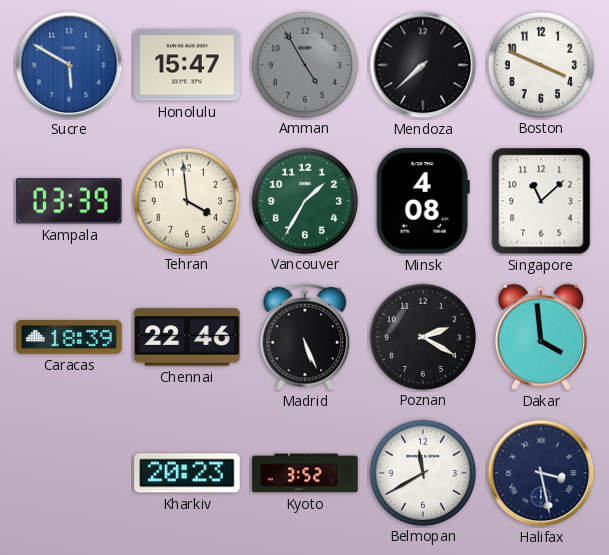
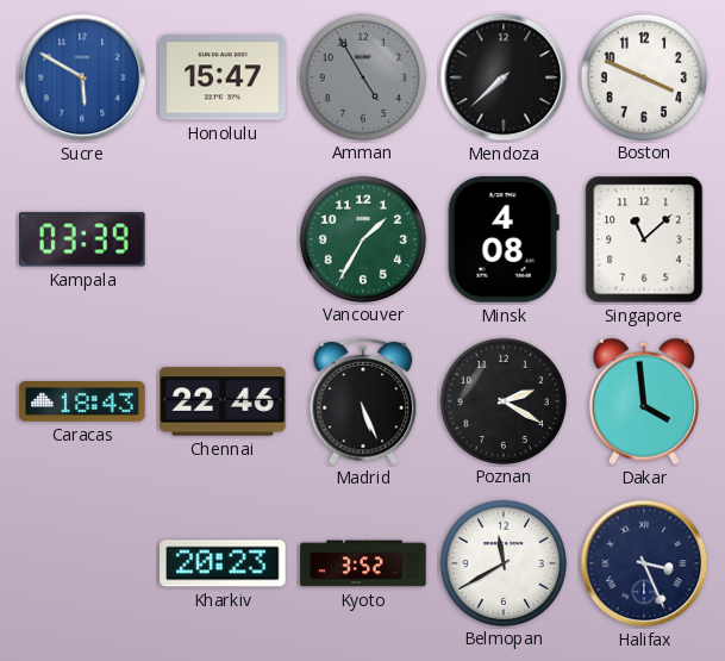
Tehran: 3:59 -> none (186, 200)
Caracas: 18:39 -> 18:43 (82, 401)
Halifax: 3:28 -> 3:26 (644, 563)
